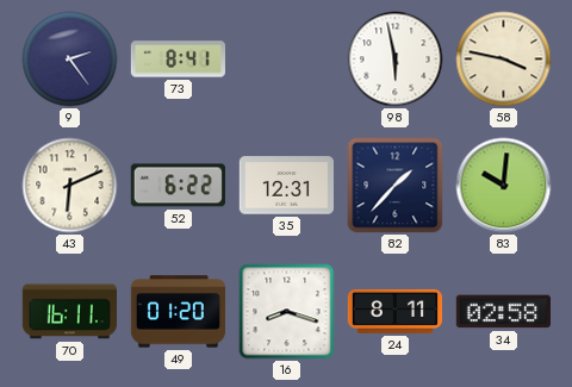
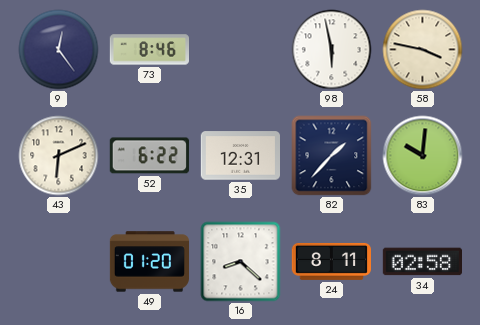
9: 2:24 -> 12:24 (59, 50)
73: 8:41 -> 8:46 (149, 50)
70: 16:11 -> none (69, 312)
16: 8:18 -> 8:22 (241, 262)
